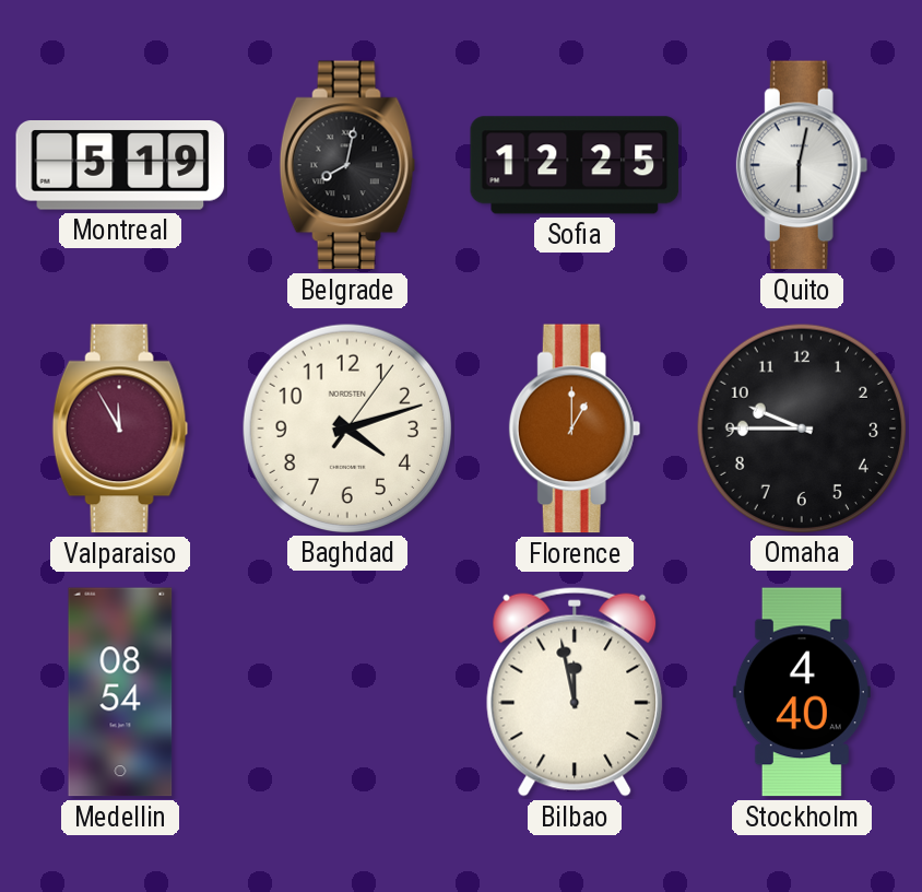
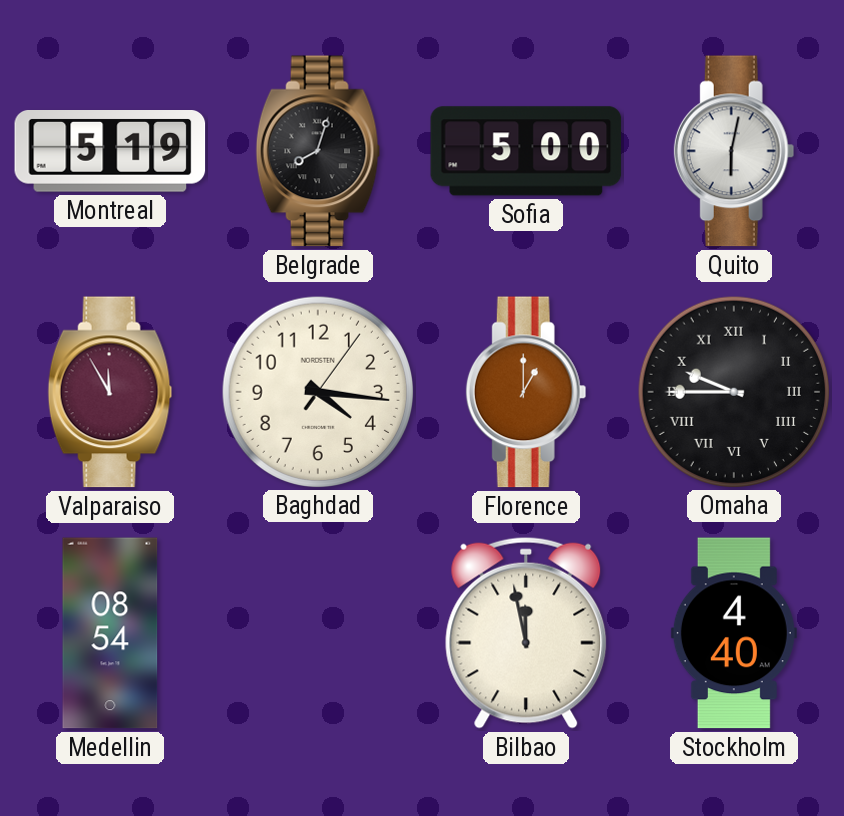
Belgrade: 8:02 -> 8:03 (318, 151)
Sofia: 12:25 -> 5:00 (526, 151)
Baghdad: 4:12 -> 4:16 (317, 391)
Omaha numerals: Arabic -> Roman (733, 391)
